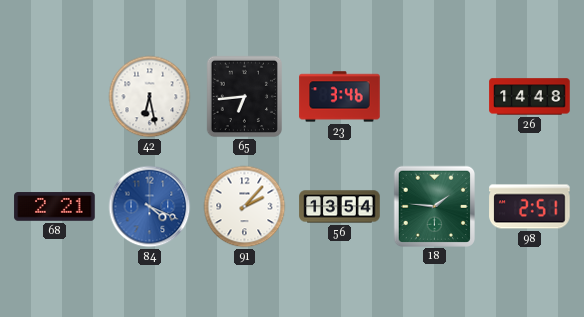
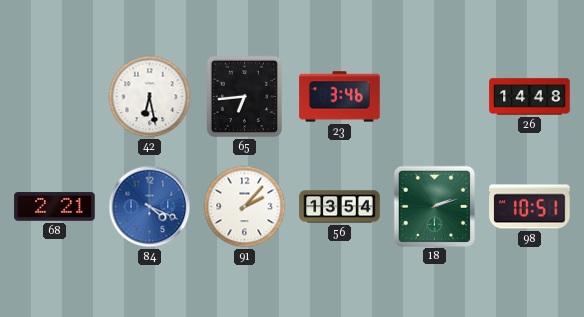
18: 1:46 -> 2:12 (434, 206)
98: 2:51 -> 10:51 (530, 207)
